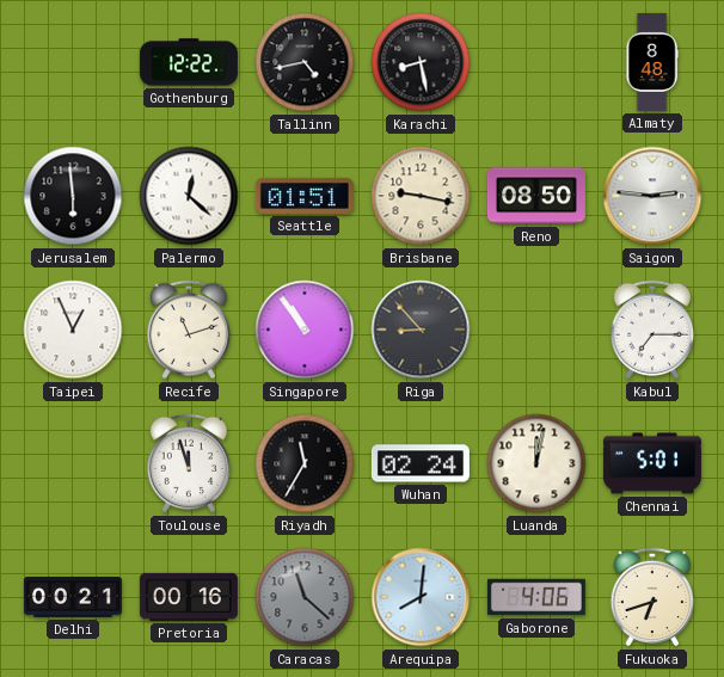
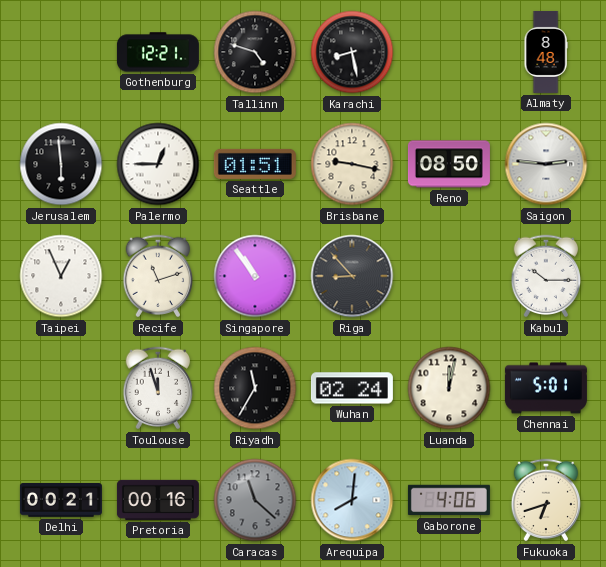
Gothenburg: 12:22 -> 12:21 (158, 52)
Tallinn: 4:43 -> 4:48 (255, 52)
Palermo: 12:22 -> 12:45 (158, 164)
Kabul: 7:15 -> 10:15 (546, 276)
